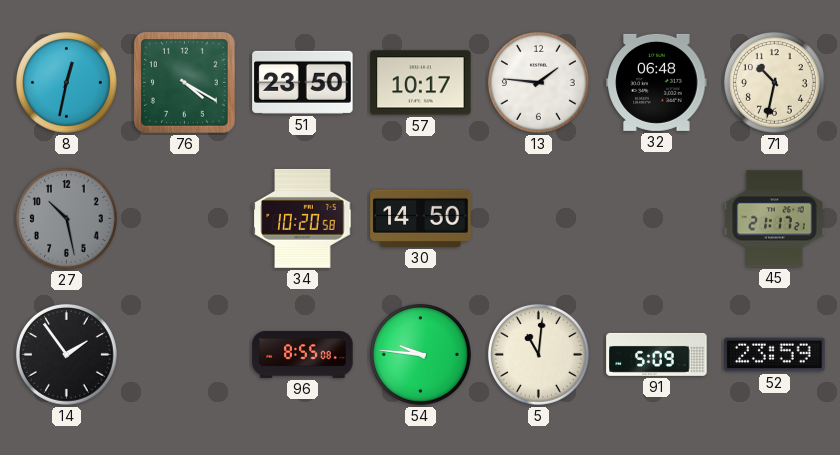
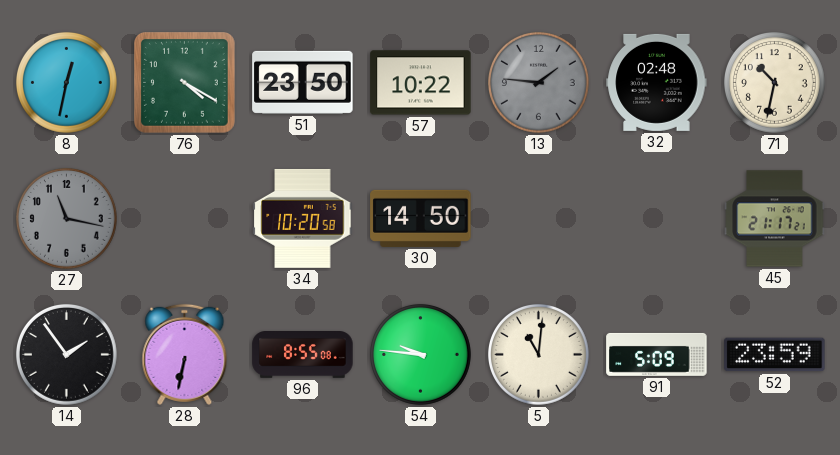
57: 10:17 -> 10:22 (421, 83)
13 dial: white -> grey (539, 83)
32: 06:48 -> 02:48 (657, 82)
27: 10:28 -> 11:17 (67, 219)
28: none -> 6:32 (185, 354)
